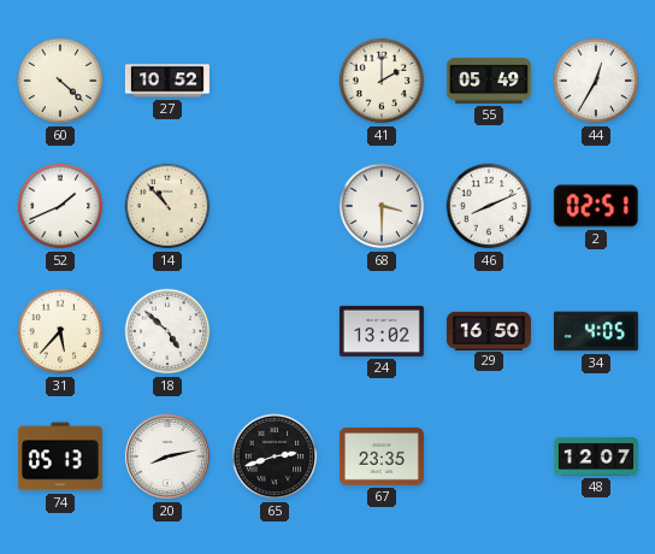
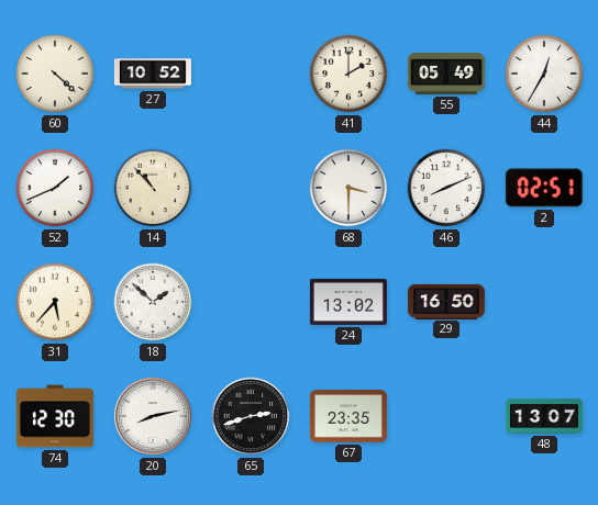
18: 4:52 -> 1:52 (153, 302)
34: 4:05 -> none (596, 331)
74: 05:13 -> 12:30 (55, 416)
48: 12:07 -> 13:07 (544, 416)
